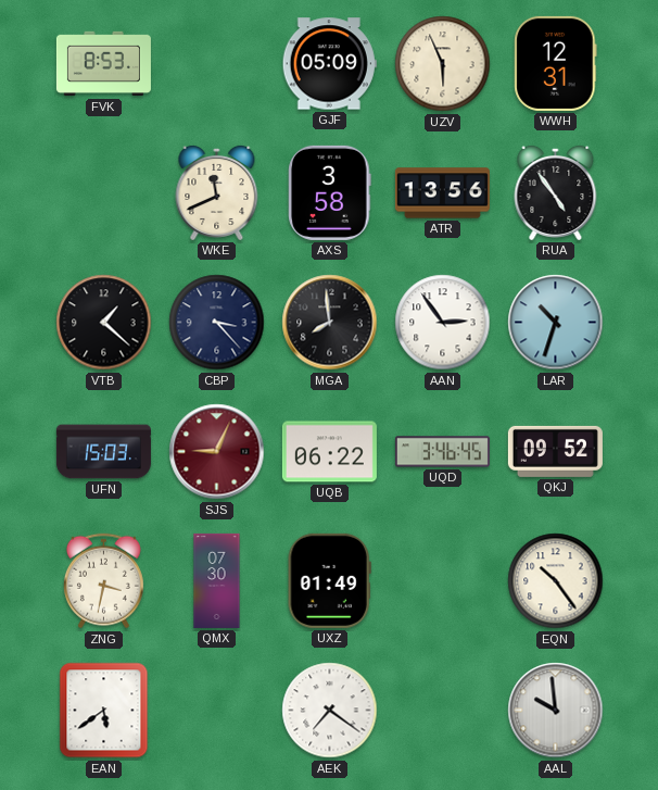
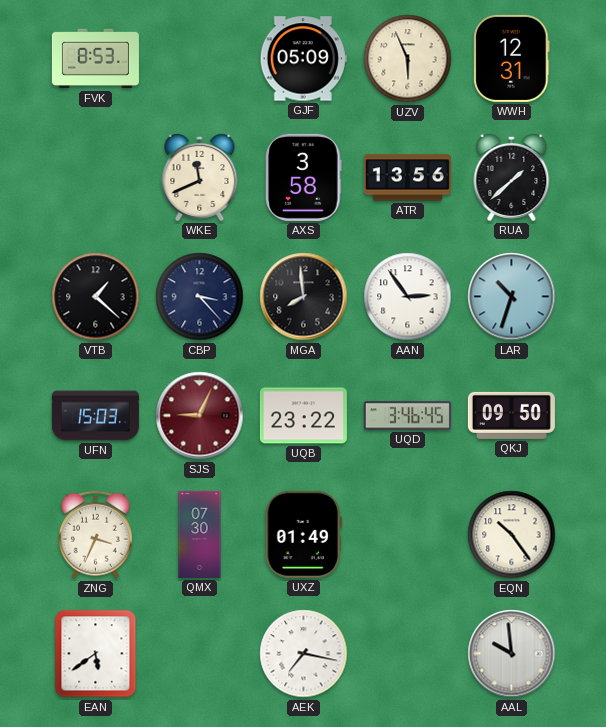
RUA: 4:54 -> 1:38 (512, 177)
UQB: 06:22 -> 23:22 (303, 416)
QKJ: 09:52 -> 09:50 (511, 415)
ZNG: 3:32 -> 3:34 (95, 535)
AEK: 7:21 -> 7:17 (304, 654)
